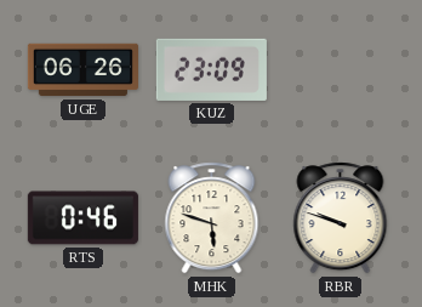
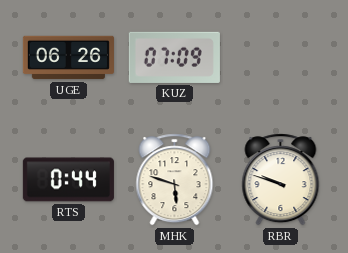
KUZ: 23:09 -> 07:09 (174, 57)
RTS: 0:46 -> 0:44 (68, 180)
